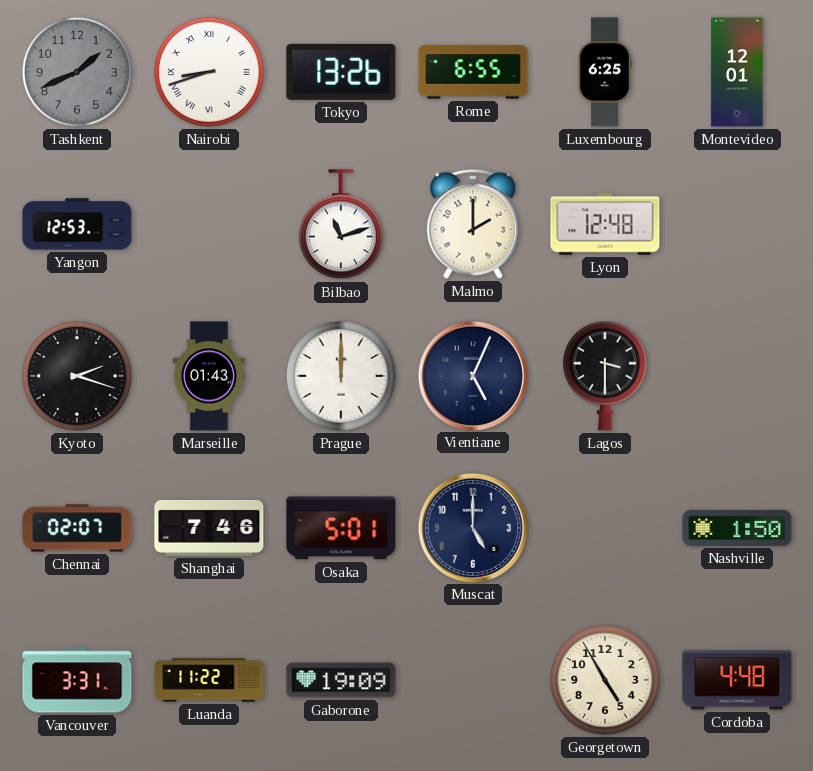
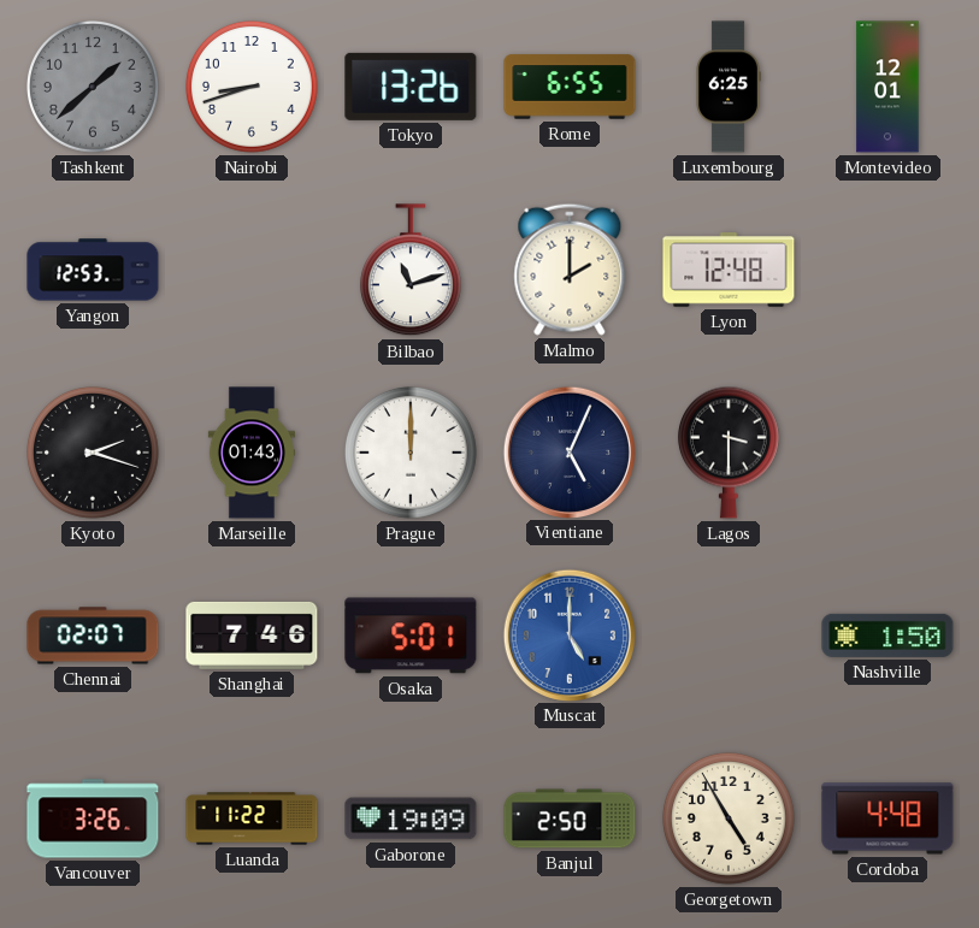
Tashkent: 1:41 -> 1:38 (94, 88)
Nairobi numerals: Roman -> Arabic (253, 88)
Muscat dial: navy -> blue (568, 634)
Vancouver: 3:31 -> 3:26 (93, 818)
Banjul: none -> 2:50 (570, 818)
